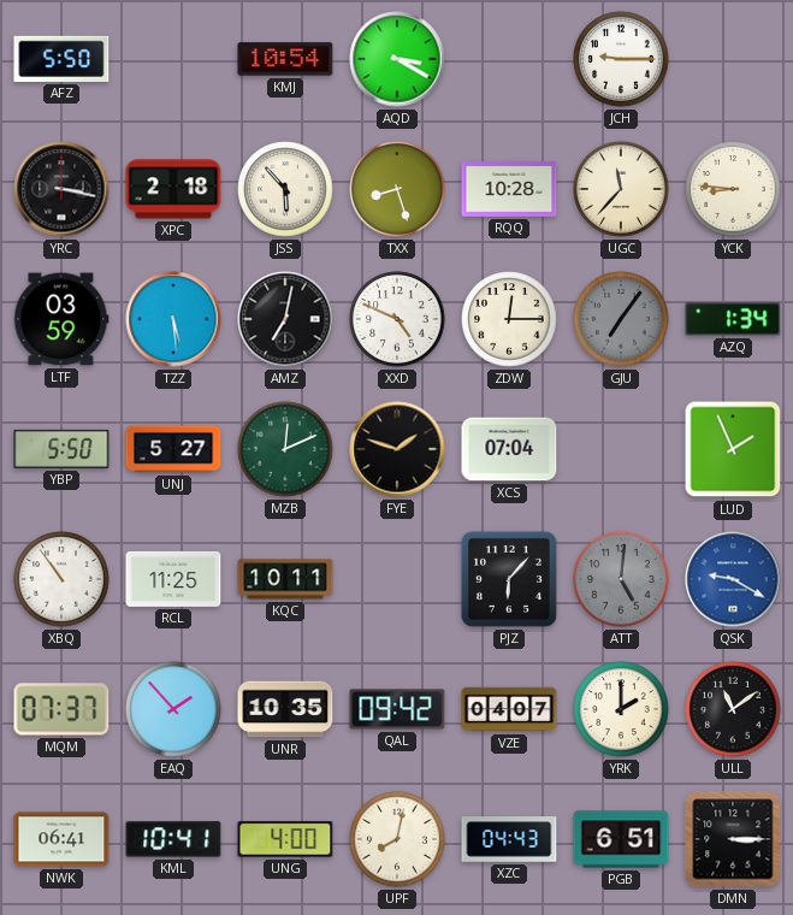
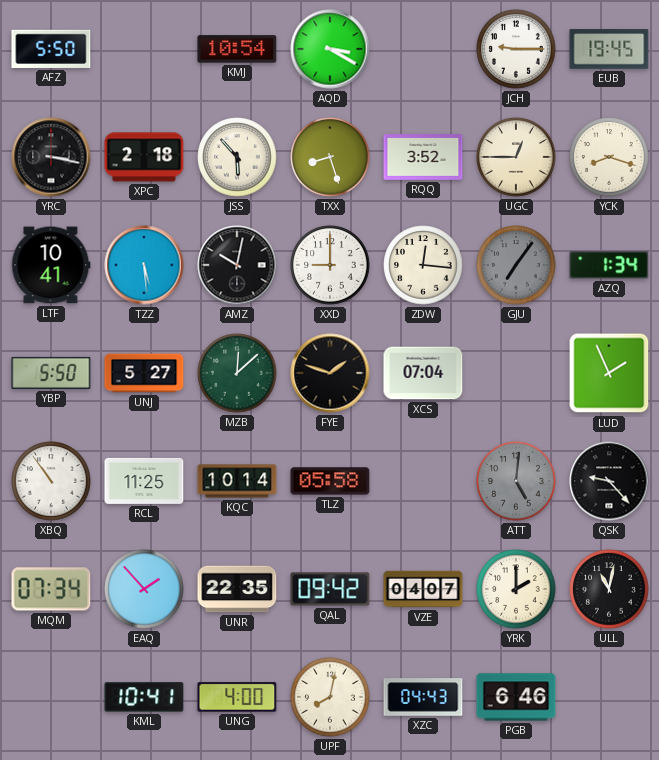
EUB: none -> 19:45 (609, 49)
RQQ: 10:28 -> 3:52 (423, 158)
UGC: 11:37 -> 12:45 (516, 157)
YCK: 8:46 -> 8:18 (609, 157)
LTF: 03:59 -> 10:41 (51, 265)
AMZ: 7:02 -> 10:02 (237, 265)
XXD: 4:49 -> 9:00 (330, 265)
ZDW: 12:15 -> 12:16 (423, 265)
MZB: 12:11 -> 12:08 (237, 373)
KQC: 10:11 -> 10:14 (237, 481)
TLZ: none -> 05:58 (330, 481)
PJZ: 6:07 -> none (509, 579)
QSK: 9:20 -> 9:23 (609, 481)
QSK dial: blue -> black (609, 481)
MQM: 07:37 -> 07:34 (51, 589)
UNR: 10:35 -> 22:35 (237, 589)
ULL: 11:09 -> 11:02 (609, 589)
NWK: 06:41 -> none (61, 839)
PGB: 6:51 -> 6:46 (516, 697)
DMN: 3:15 -> none (733, 839)
